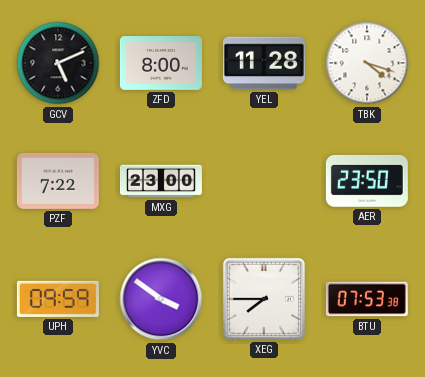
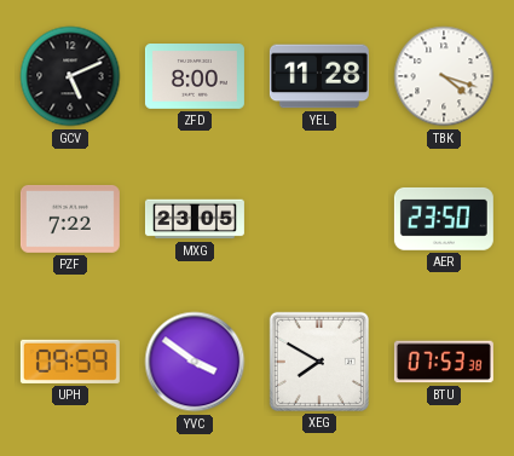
MXG: 23:00 -> 23:05 (195, 219)
XEG: 7:45 -> 7:50 (319, 362)
